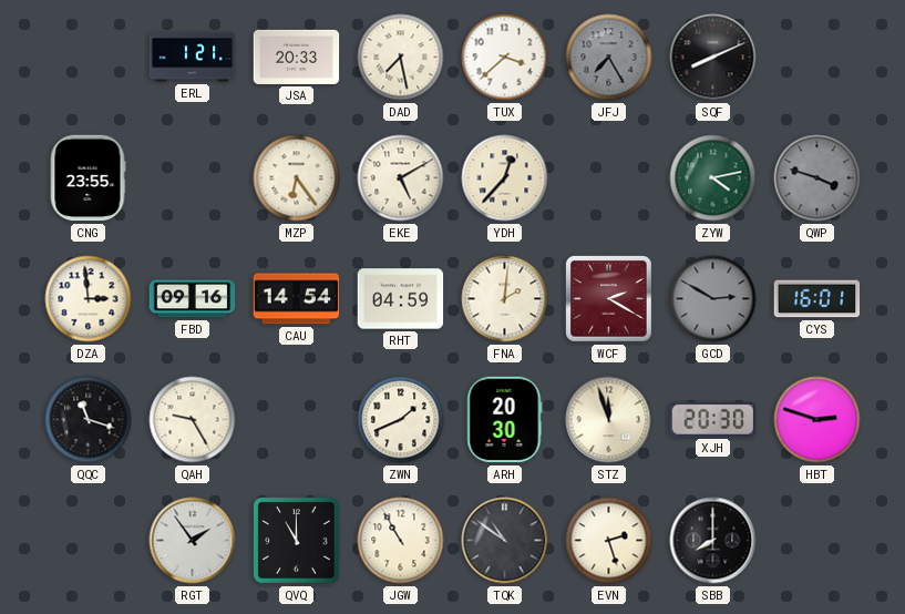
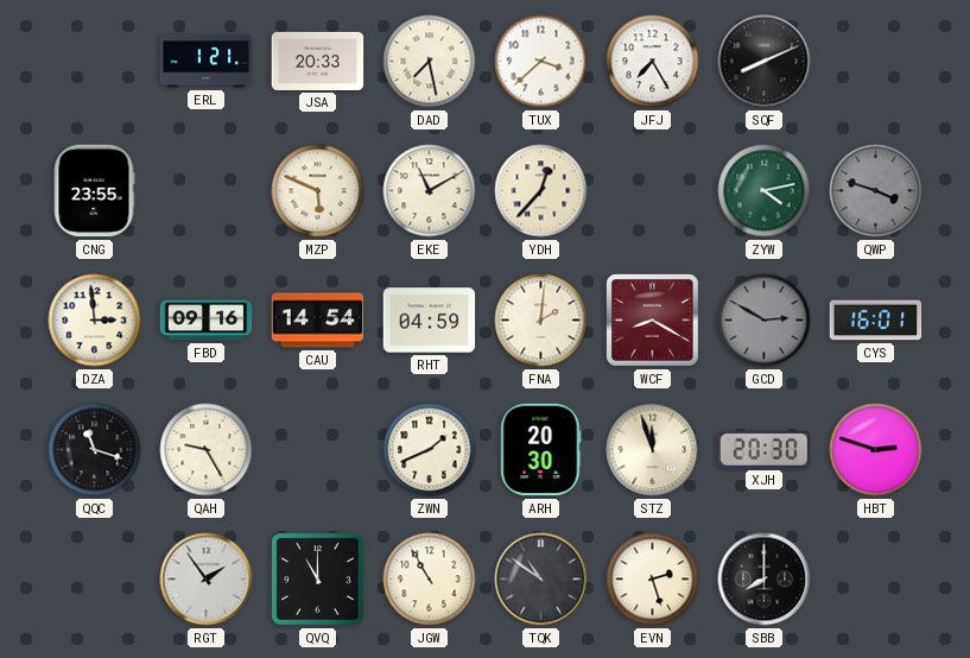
JFJ dial: grey -> white (653, 62)
MZP: 6:24 -> 5:49 (318, 191)
EKE: 5:10 -> 11:10 (430, 191)
WCF: 2:20 -> 8:20 (653, 321)
